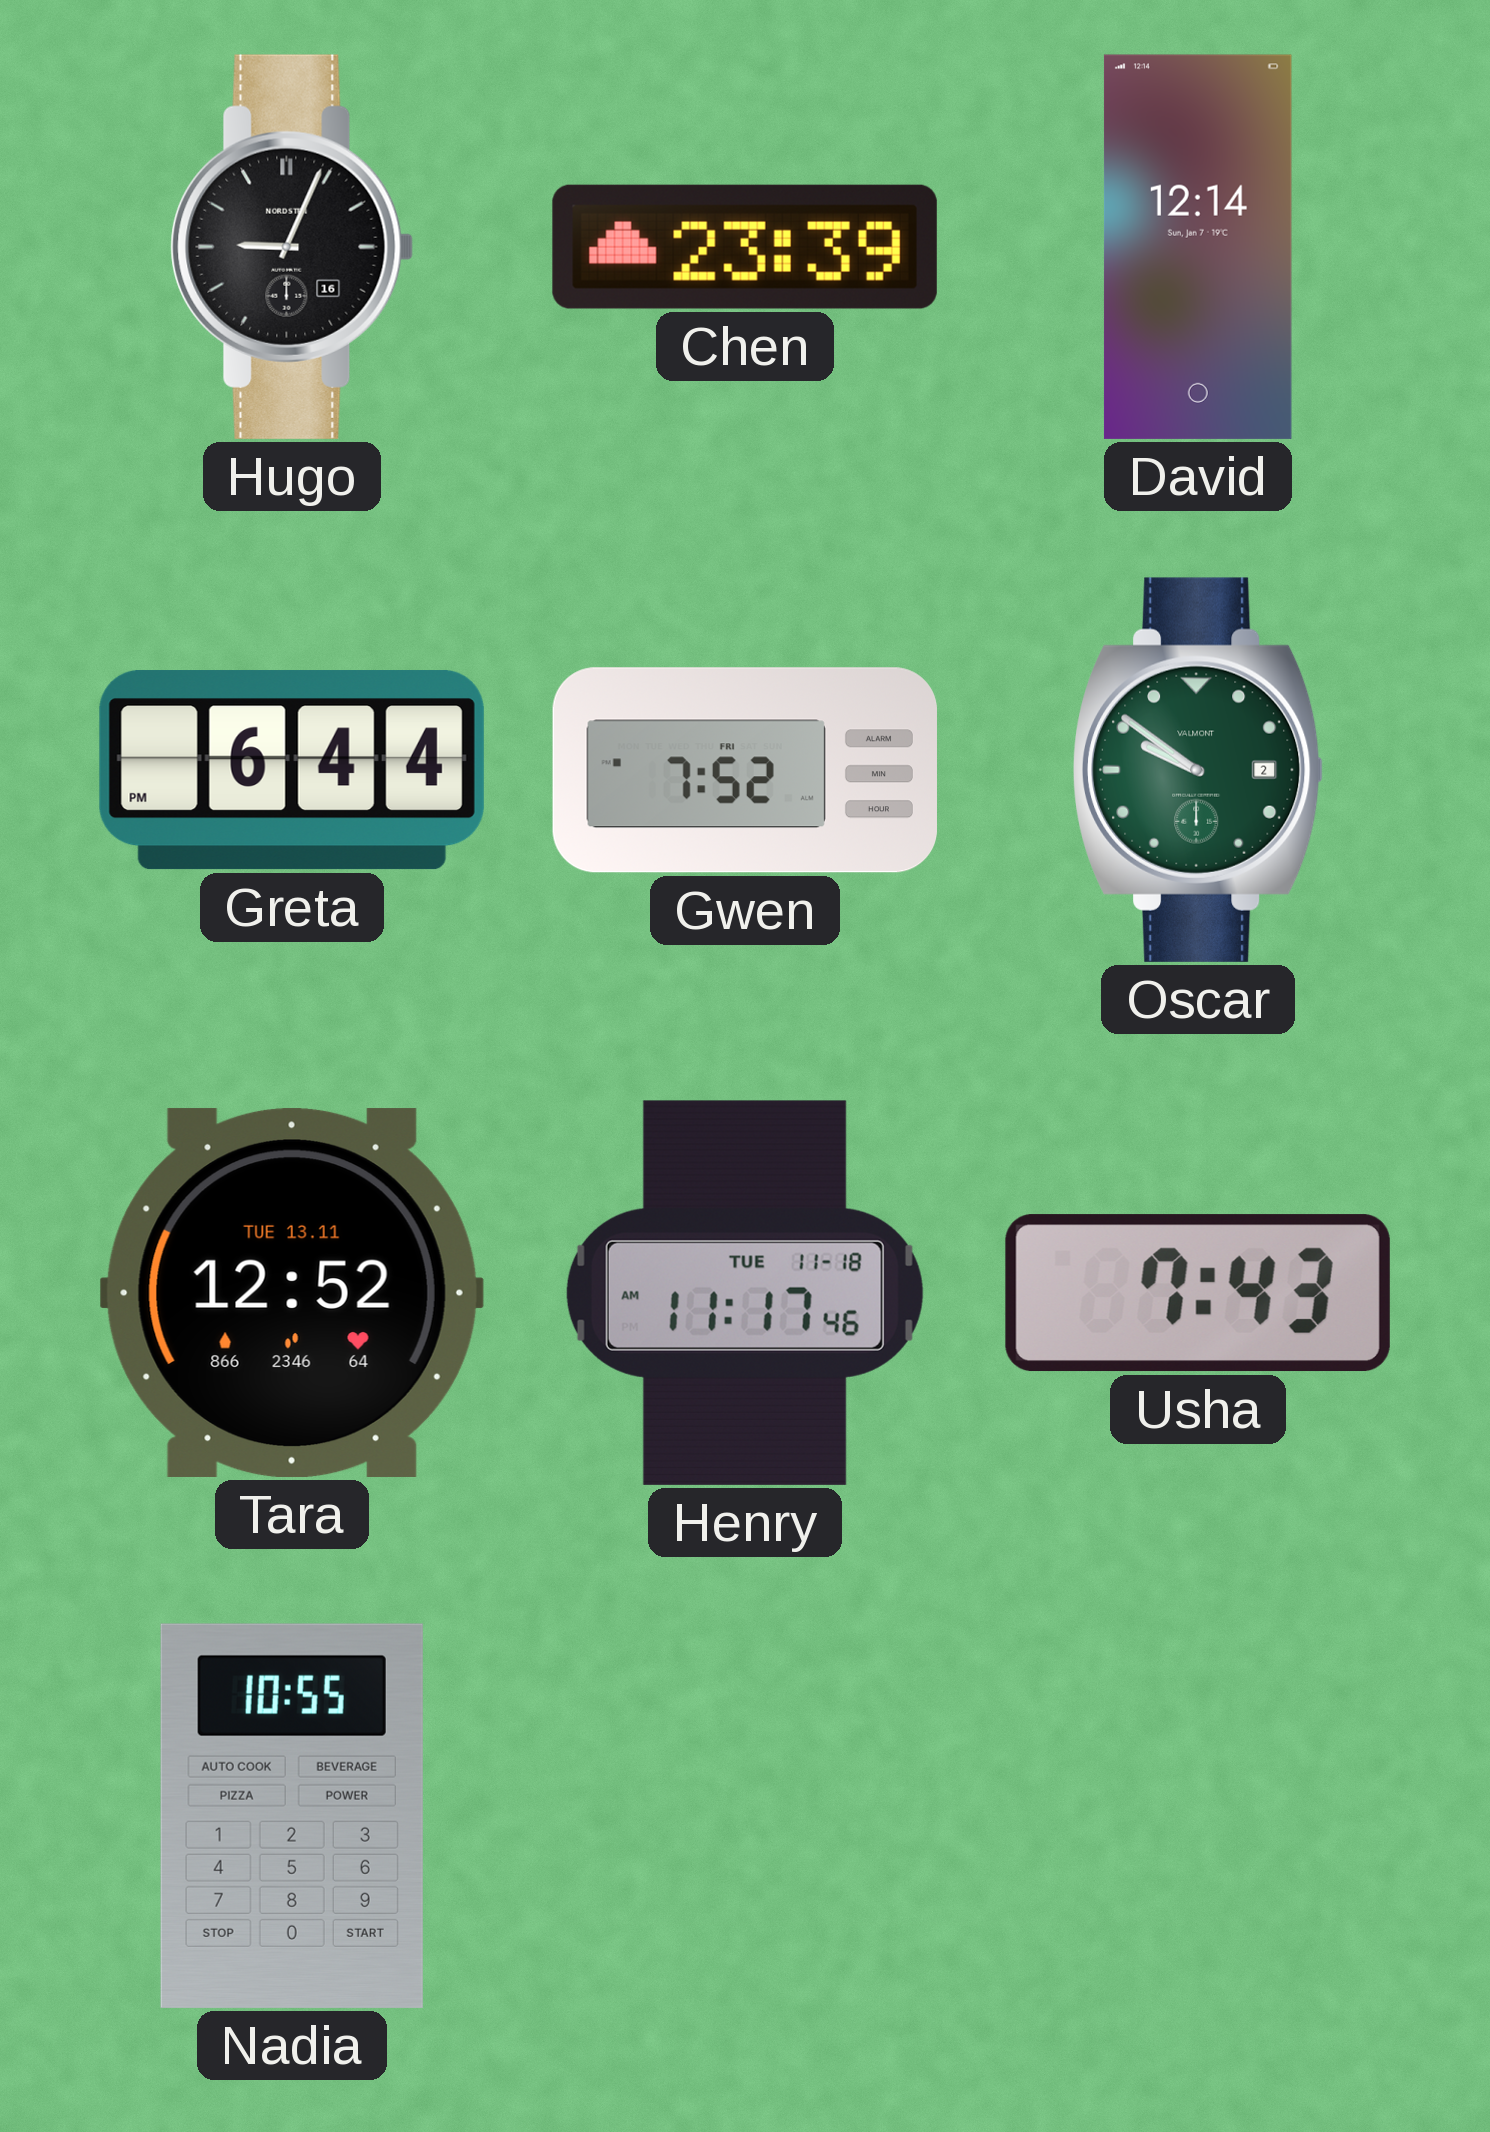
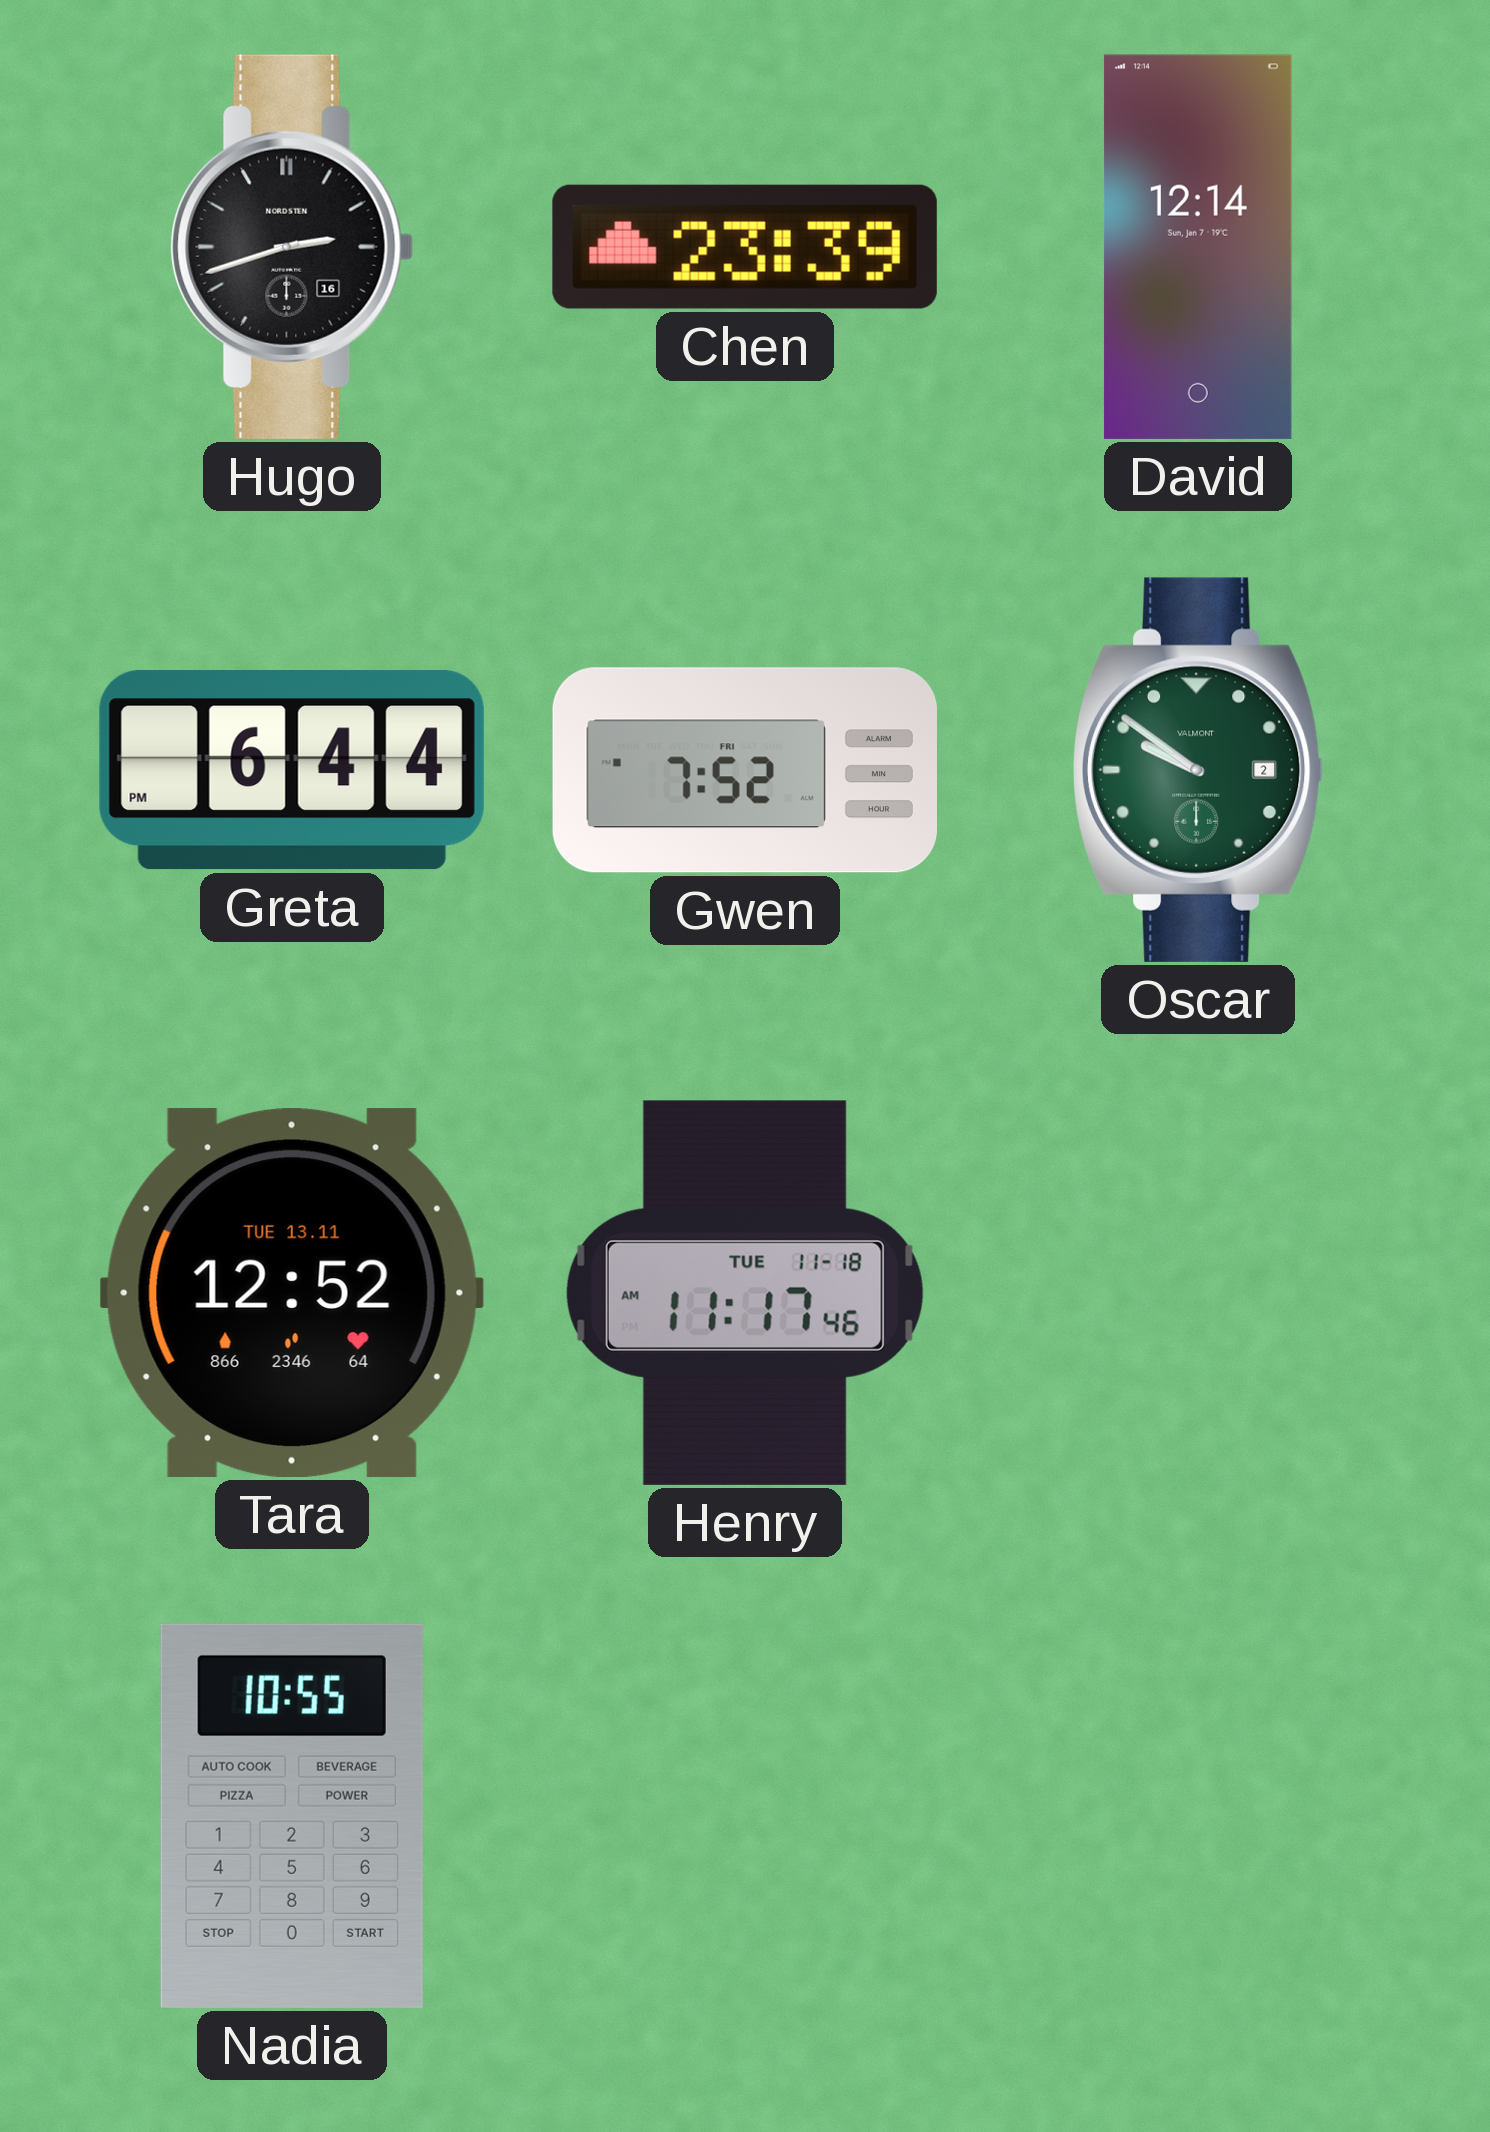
Hugo: 9:04 -> 2:42 (292, 247)
Usha: 7:43 -> none (1198, 1293)
